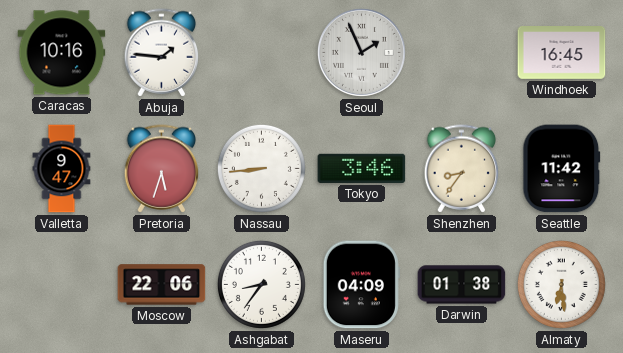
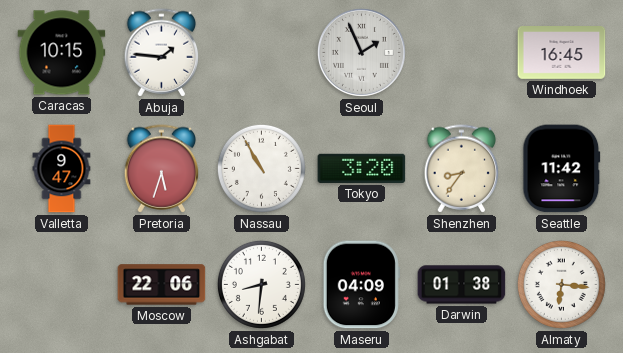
Caracas: 10:16 -> 10:15 (62, 53)
Nassau: 8:44 -> 10:55 (261, 168)
Tokyo: 3:46 -> 3:20 (362, 168)
Ashgabat: 8:36 -> 8:31 (261, 284)
Almaty: 6:29 -> 6:16 (561, 284)
